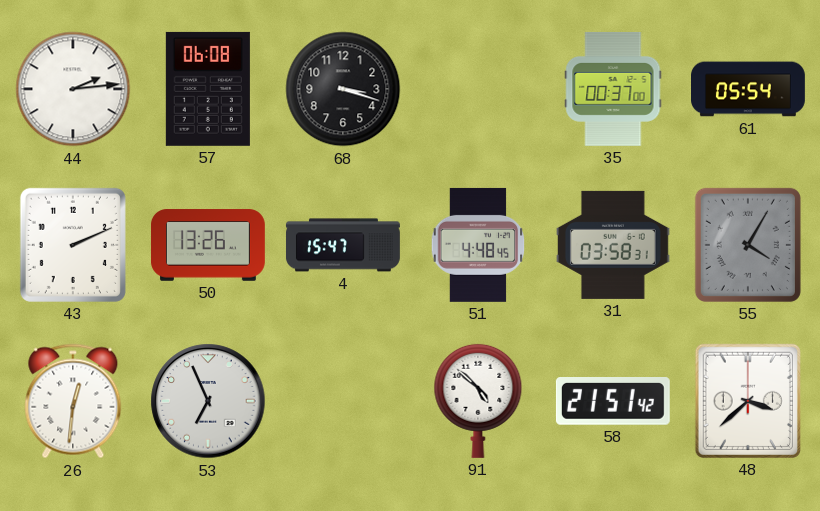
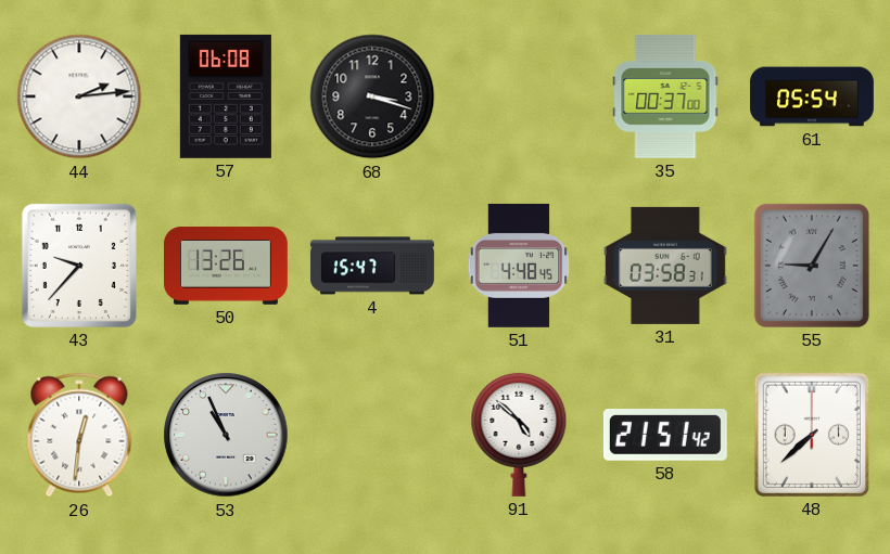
43: 2:11 -> 9:37 (79, 266)
55: 4:05 -> 9:05 (812, 266)
53: 6:56 -> 10:56 (226, 435)
48: 3:38 -> 7:38 (812, 435)
